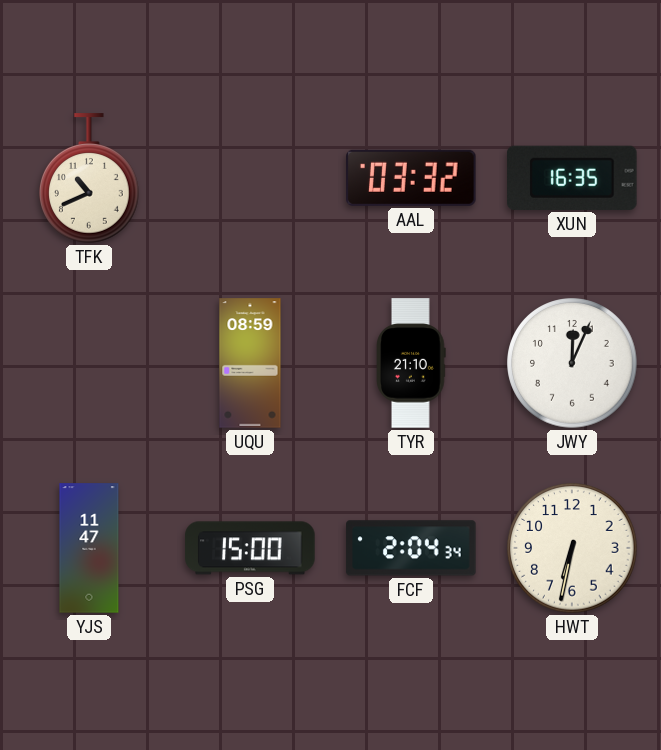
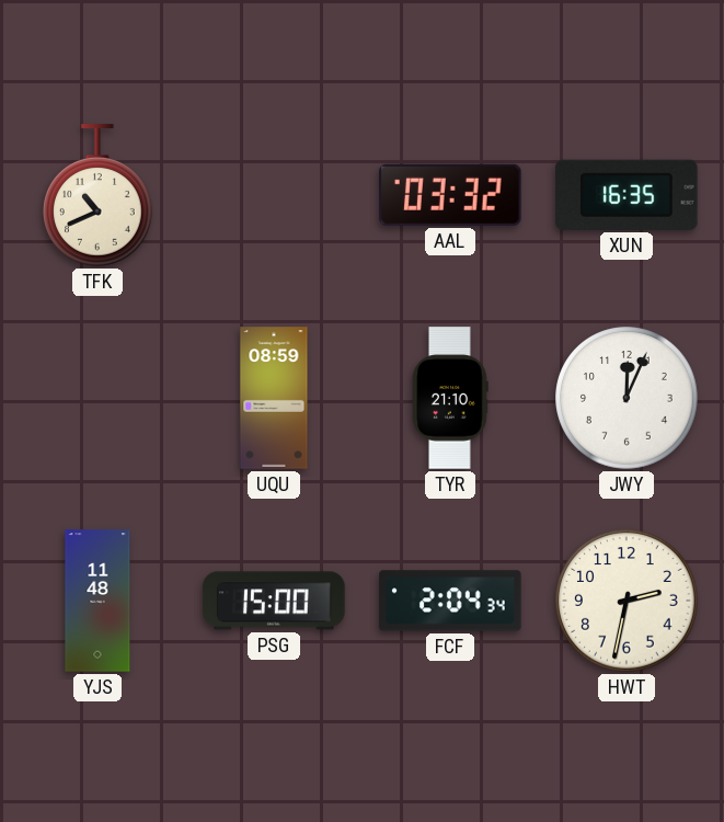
YJS: 11:47 -> 11:48 (97, 601)
HWT: 6:32 -> 2:32 (627, 601)
